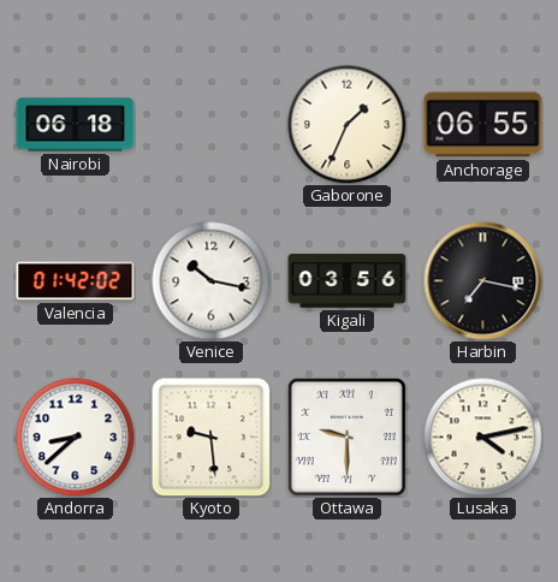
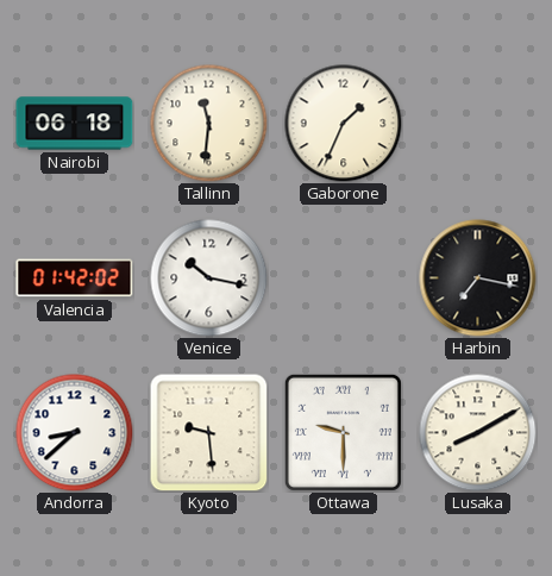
Tallinn: none -> 11:31 (209, 124)
Anchorage: 06:55 -> none (483, 125)
Kigali: 03:56 -> none (348, 281)
Lusaka: 4:13 -> 8:10 (478, 433)
